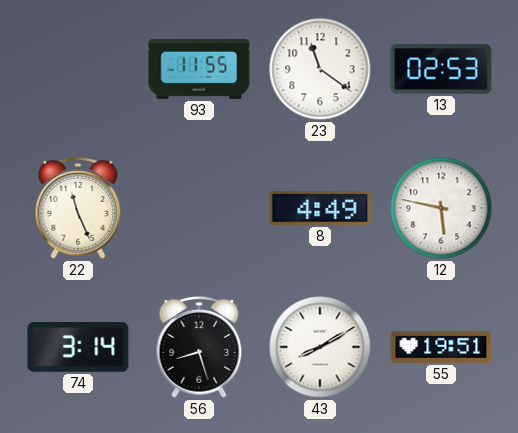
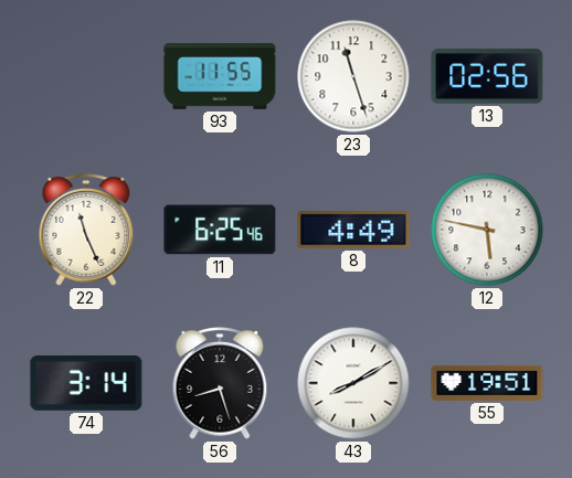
23: 11:21 -> 11:27 (353, 76)
13: 02:53 -> 02:56 (487, 76)
11: none -> 6:25 (220, 230)
